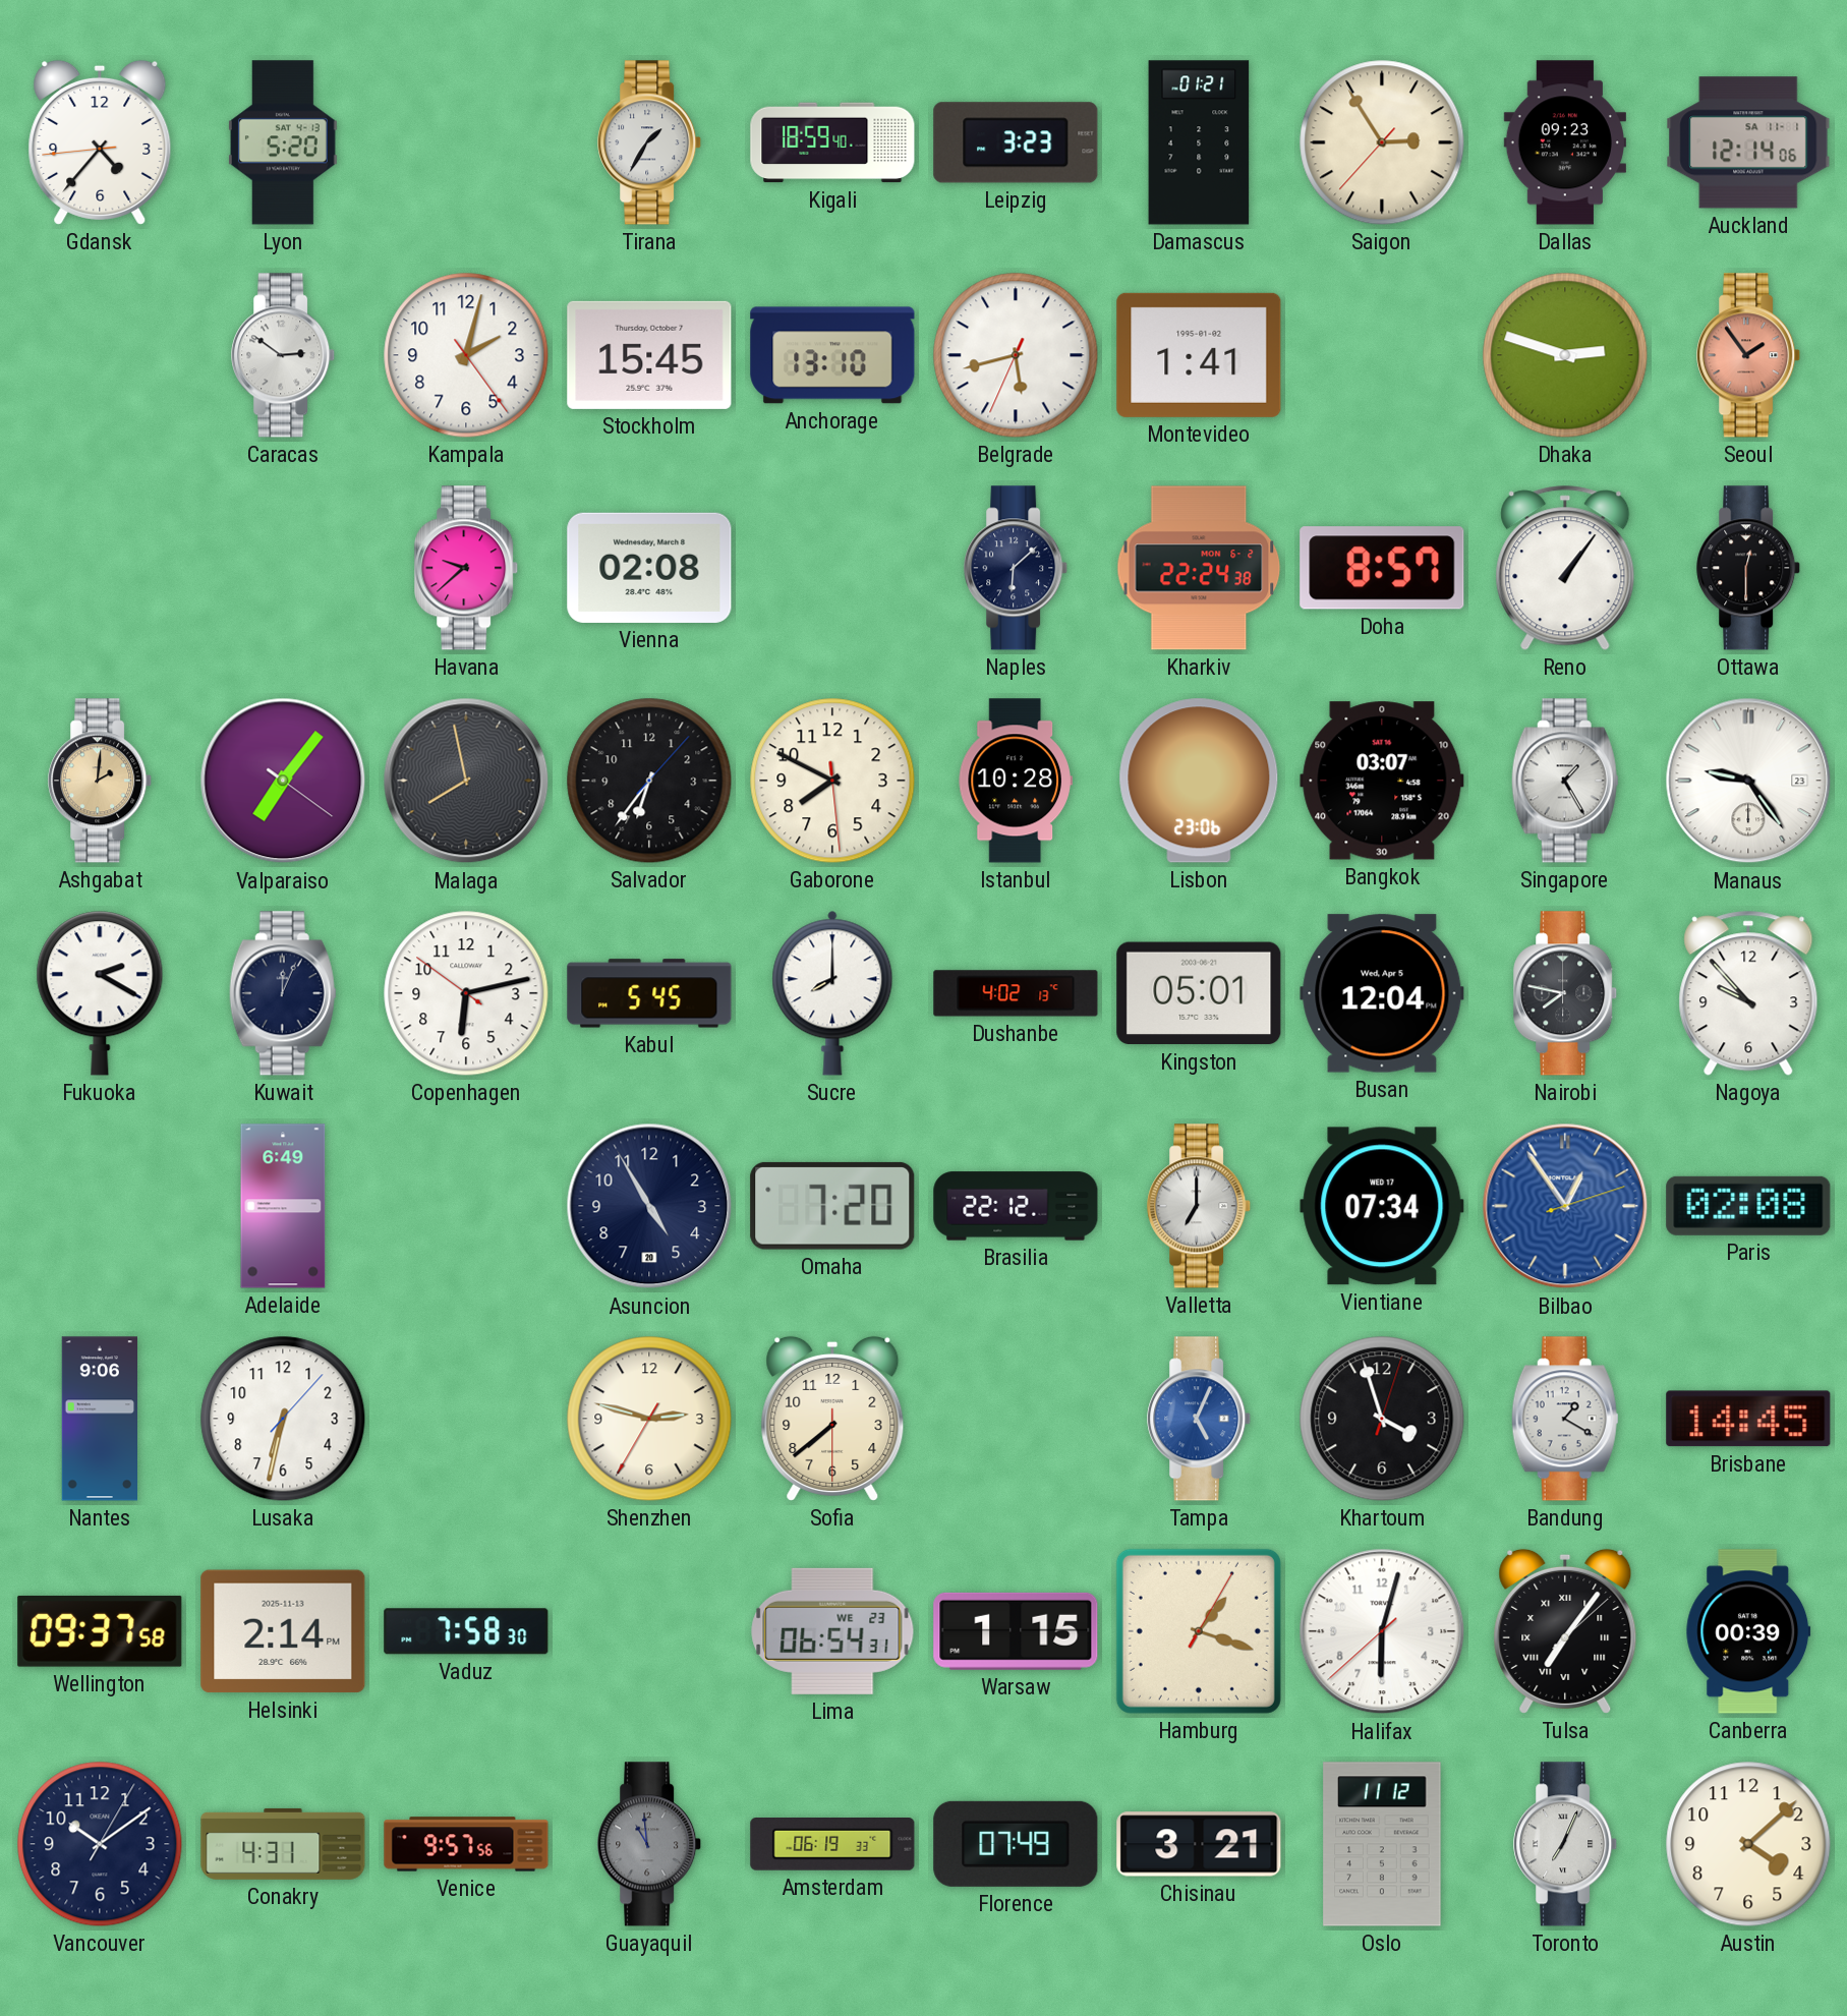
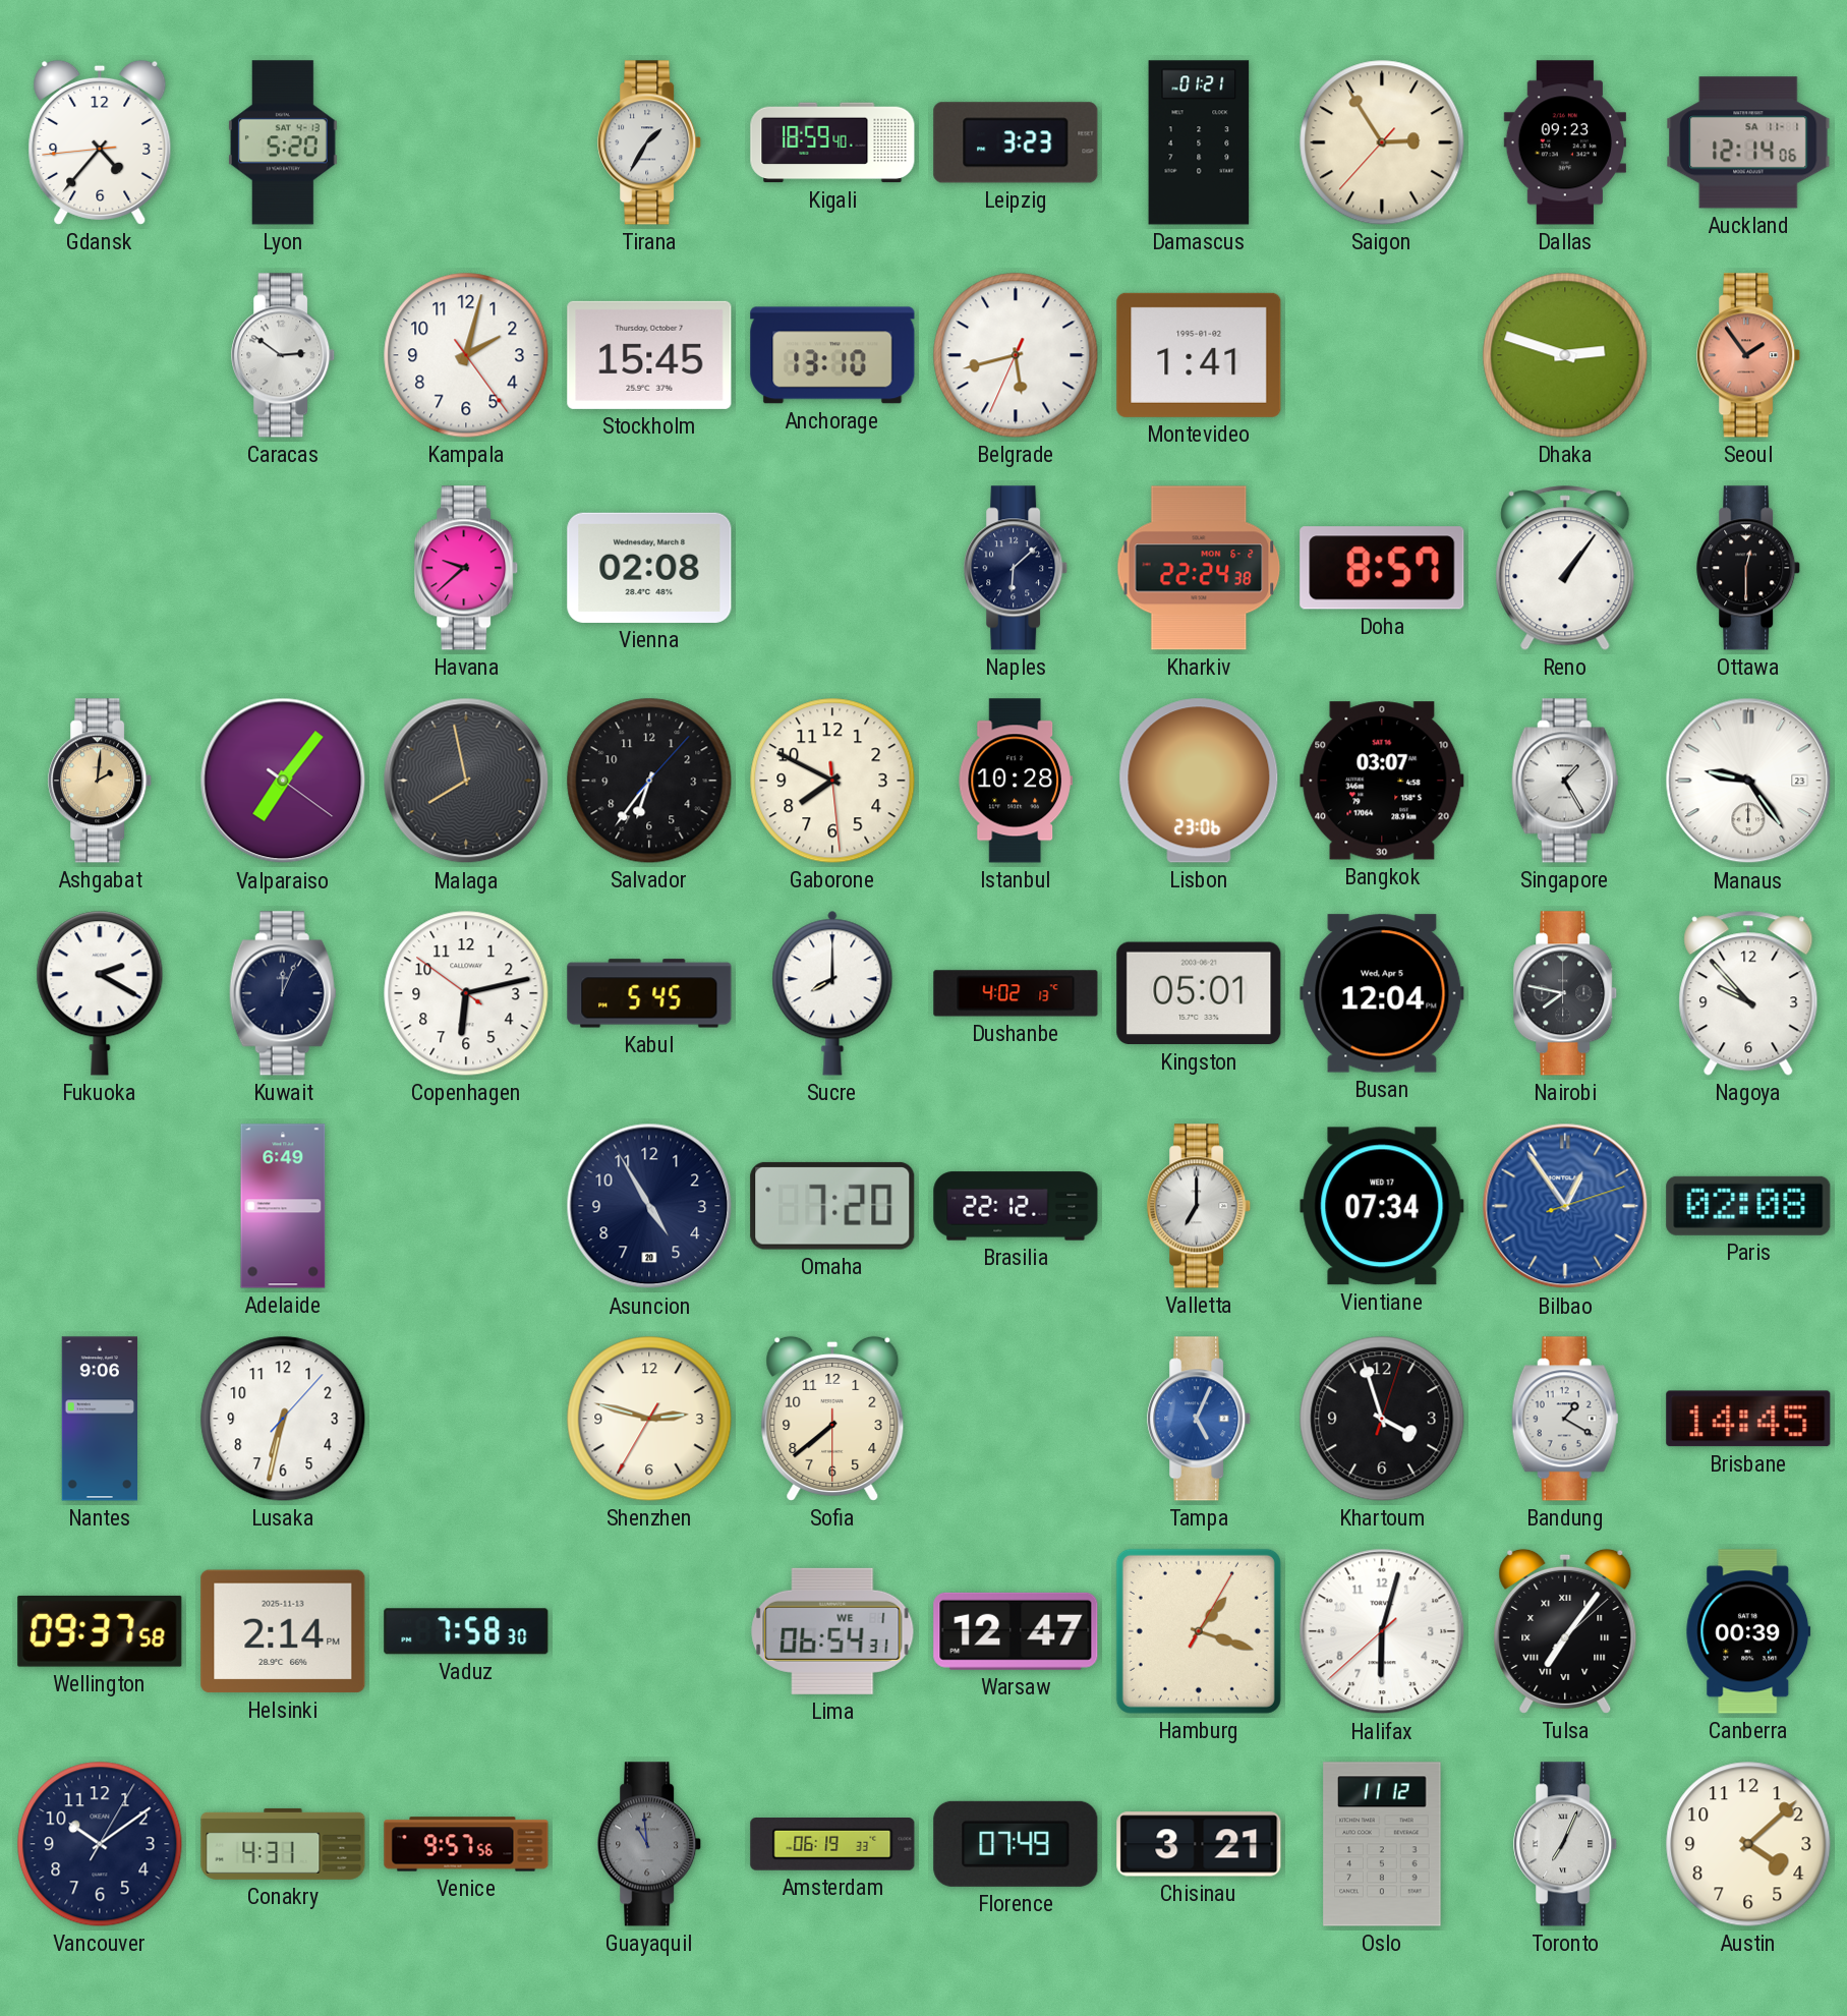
Lima date: WE 23 -> WE 1 (832, 1631)
Warsaw: 1:15 -> 12:47 (1016, 1631)
